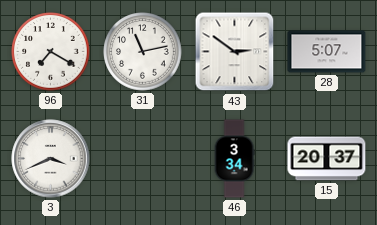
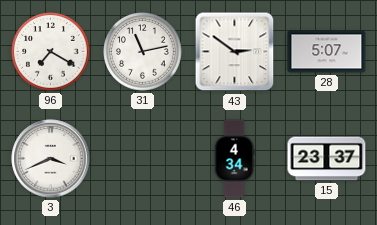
46: 3:34 -> 4:34 (234, 159)
15: 20:37 -> 23:37 (327, 159)
